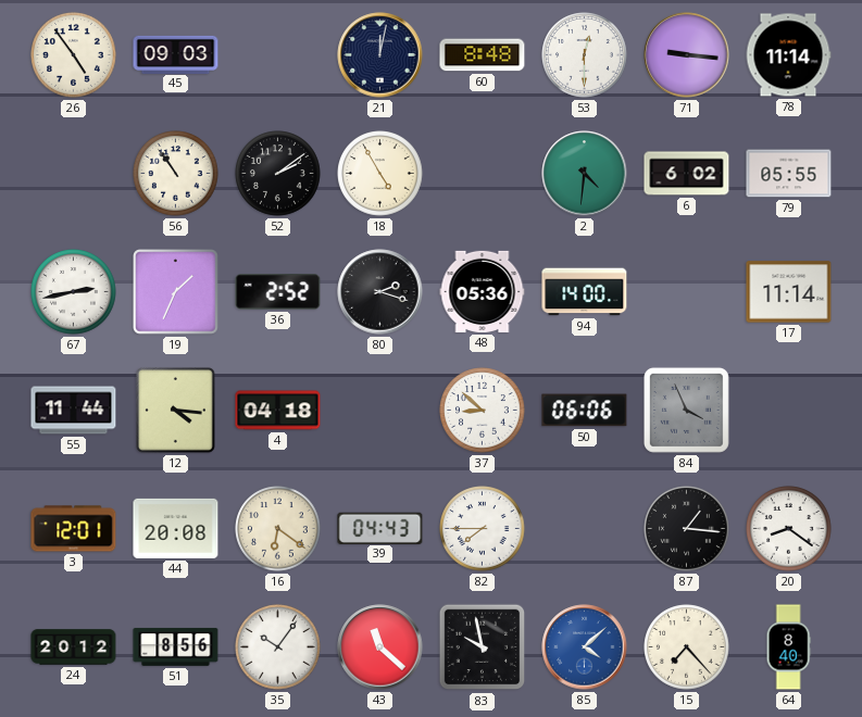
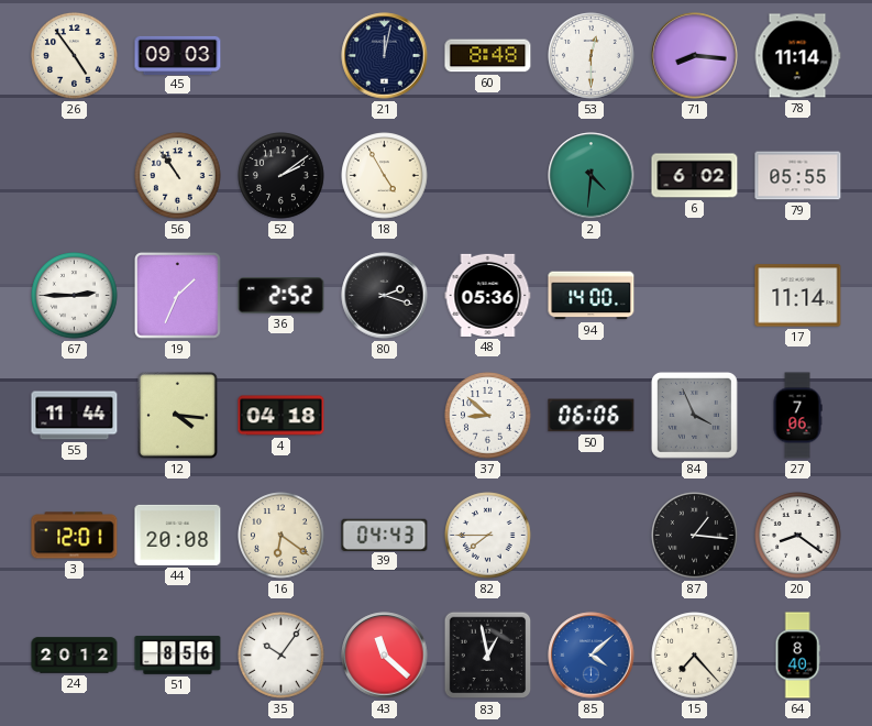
71: 9:16 -> 8:16 (695, 56)
67: 2:43 -> 2:45 (75, 296)
27: none -> 7:06 (797, 416)
83: 9:58 -> 12:58 (488, 656)
